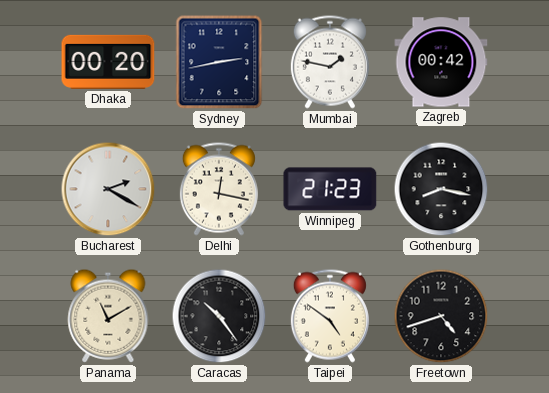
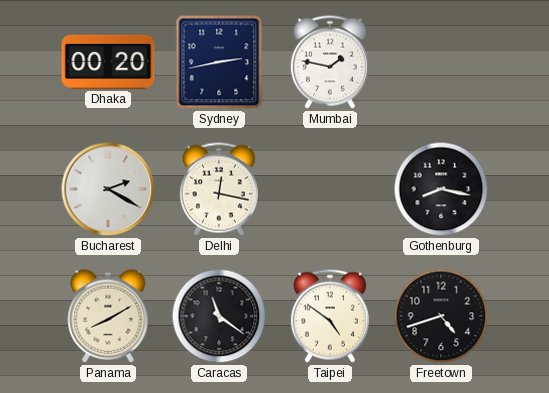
Zagreb: 00:42 -> none (441, 62)
Winnipeg: 21:23 -> none (330, 189)
Panama: 11:10 -> 8:10 (108, 316)
Caracas: 10:24 -> 11:21 (219, 316)
